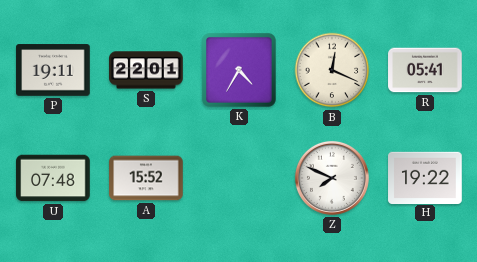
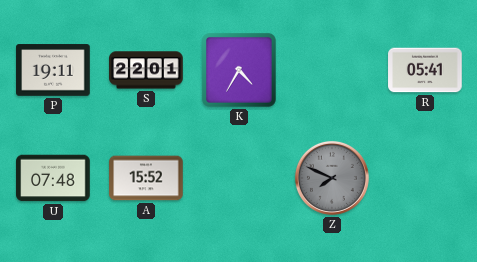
B: 12:19 -> none (332, 70)
Z dial: white -> grey (332, 178)
H: 19:22 -> none (425, 177)
